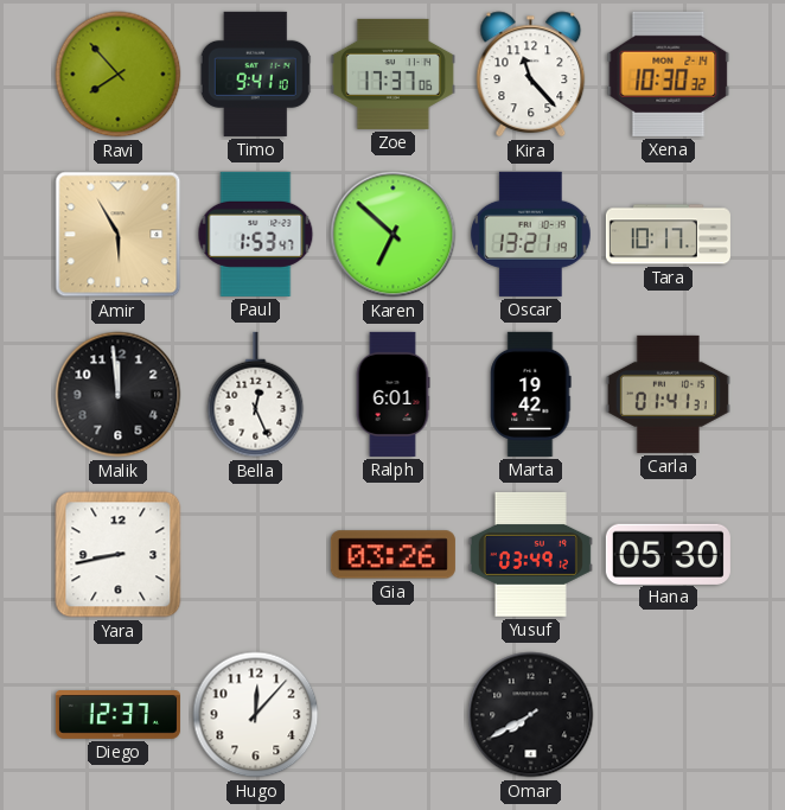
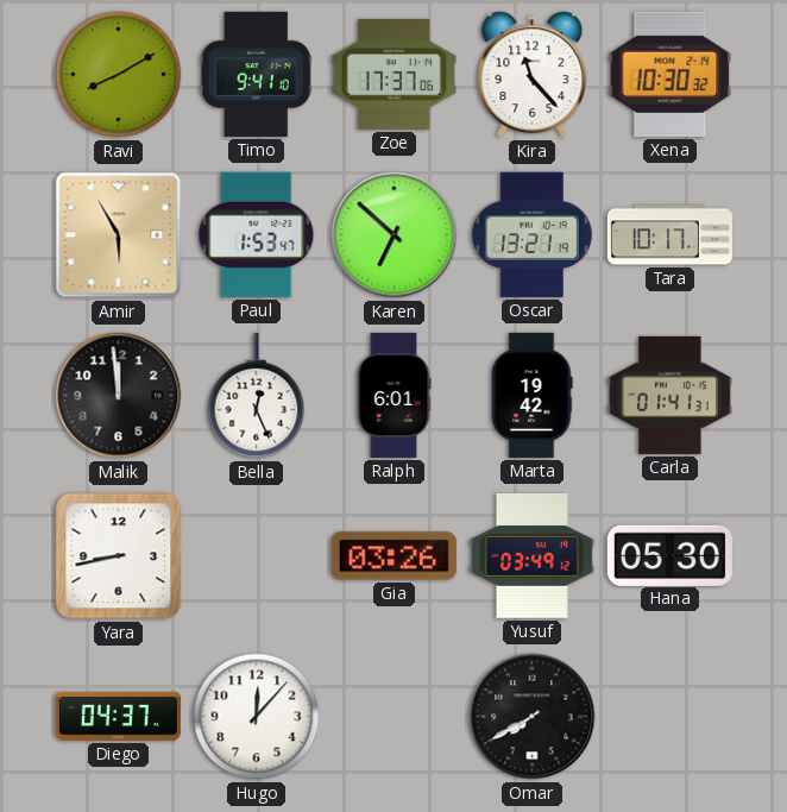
Ravi: 7:53 -> 8:10 (119, 75)
Diego: 12:37 -> 04:37 (118, 717)
